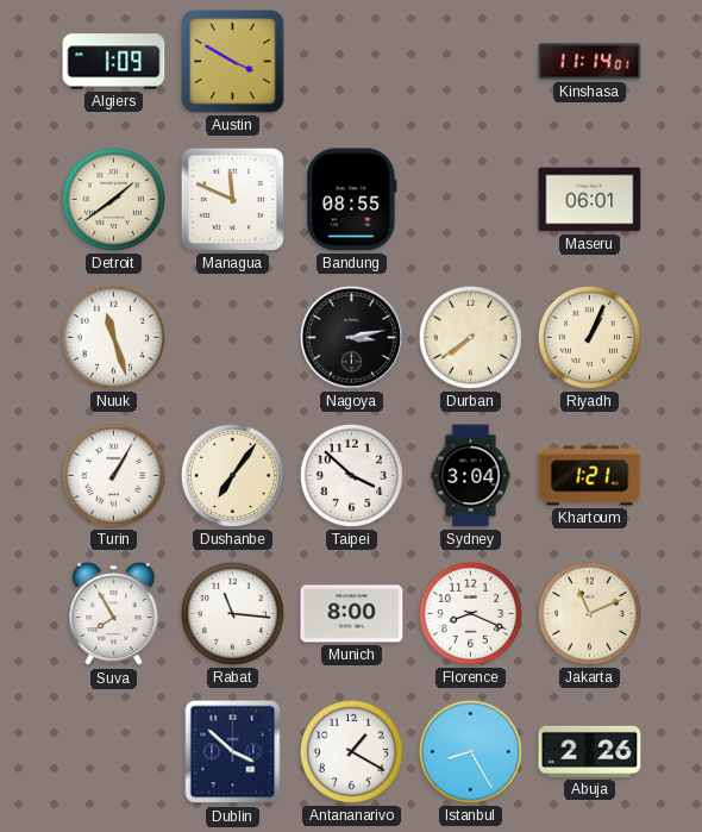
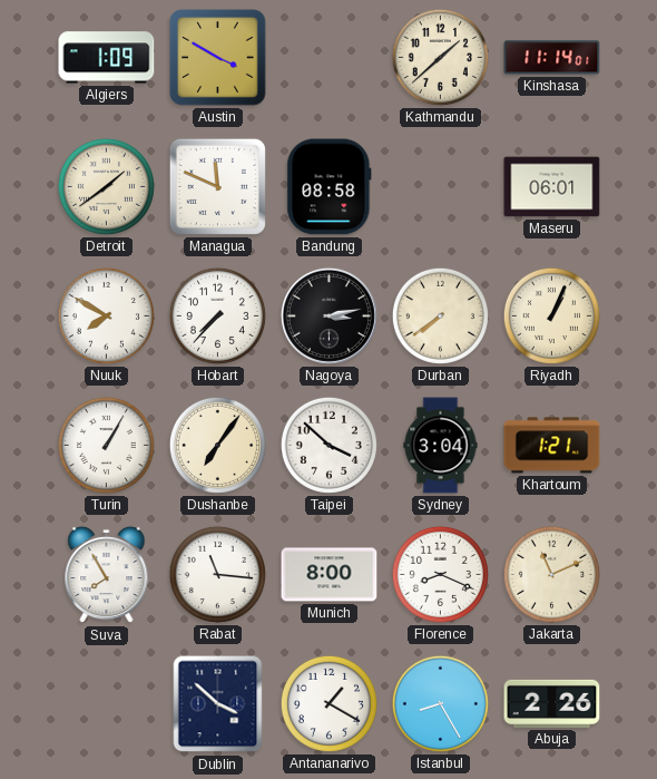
Kathmandu: none -> 1:38 (440, 57)
Bandung: 08:55 -> 08:58 (330, 187)
Nuuk: 11:27 -> 7:50 (106, 315)
Hobart: none -> 7:37 (217, 315)
